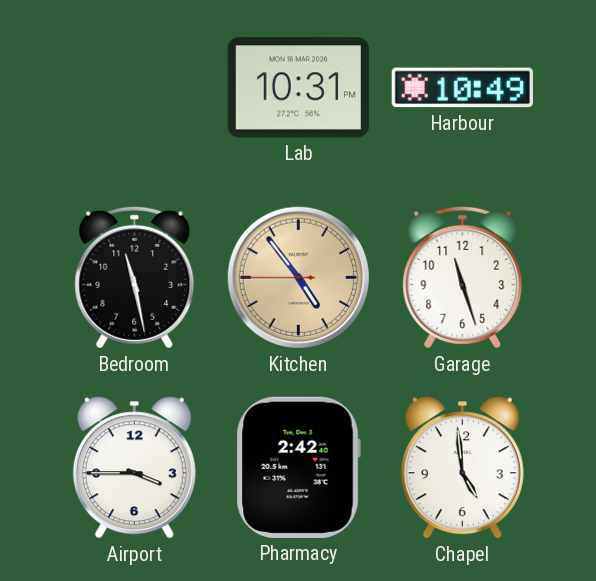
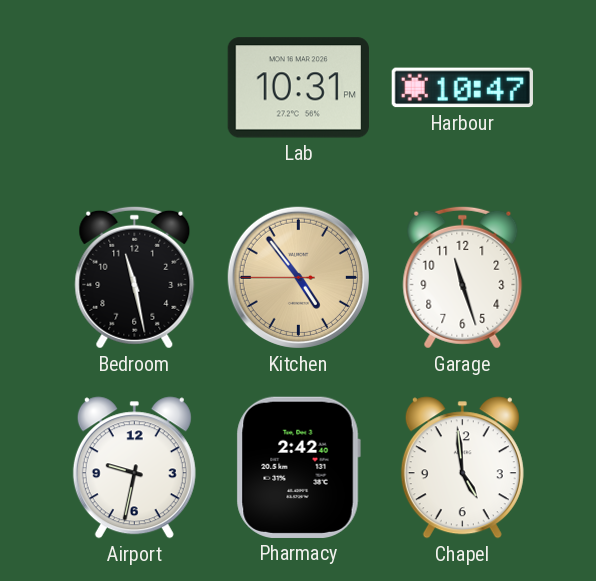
Harbour: 10:49 -> 10:47 (462, 88)
Airport: 3:45 -> 9:32 (134, 468)
